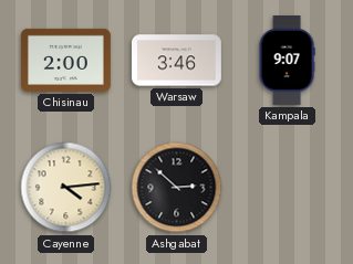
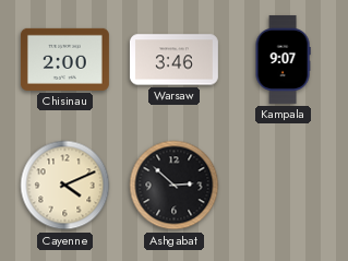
Cayenne: 4:14 -> 4:11 (65, 186)
